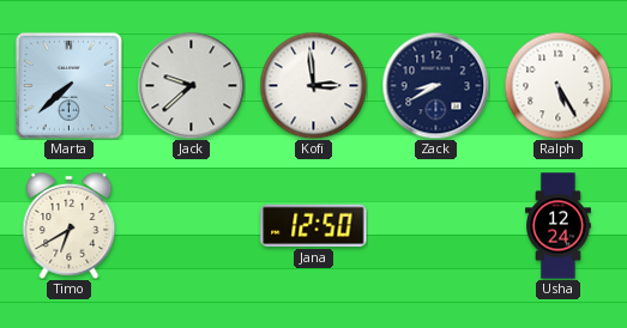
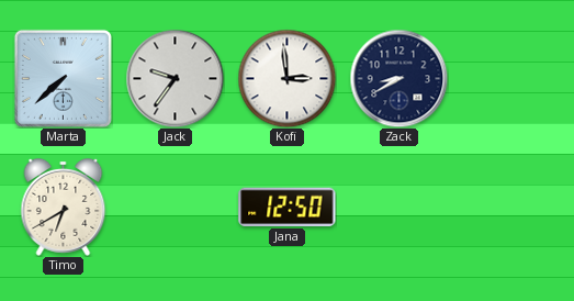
Jack: 9:38 -> 9:36 (175, 78)
Ralph: 5:25 -> none (557, 85)
Usha: 12:24 -> none (559, 226)
